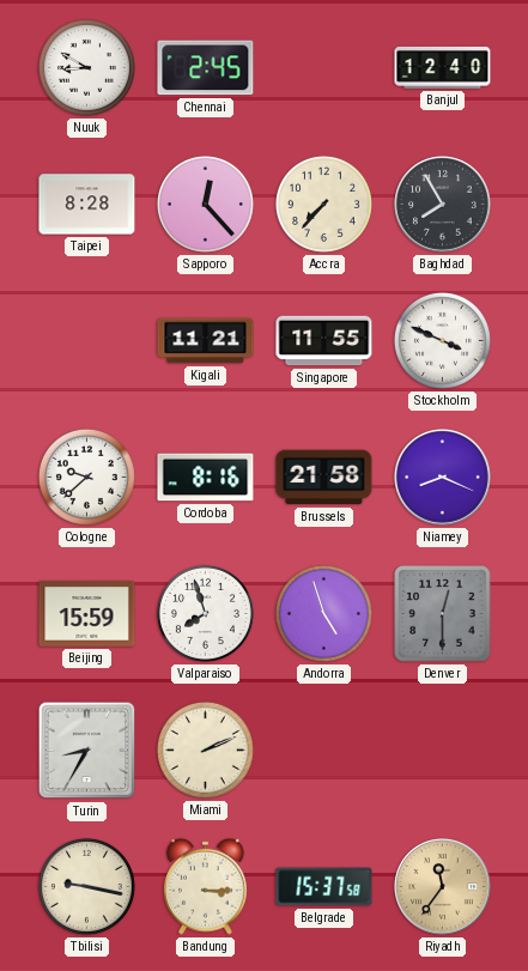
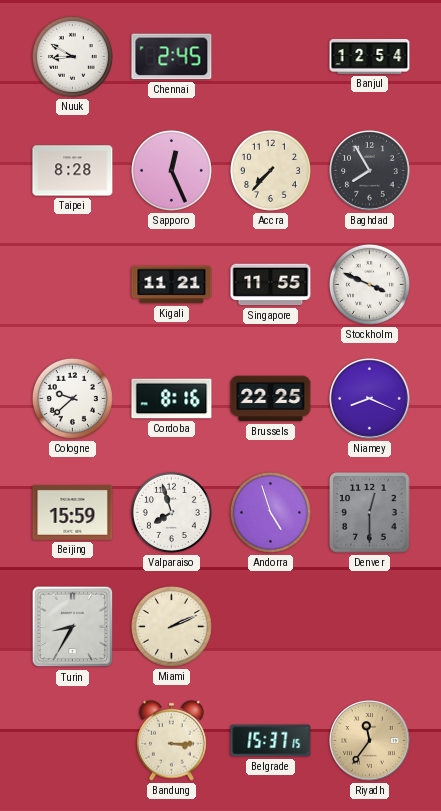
Banjul: 12:40 -> 12:54 (370, 56)
Sapporo: 12:23 -> 12:26 (171, 170)
Brussels: 21:58 -> 22:25 (271, 399)
Tbilisi: 9:17 -> none (86, 886)
Belgrade: 15:37:58 -> 15:37:15 (271, 741)
